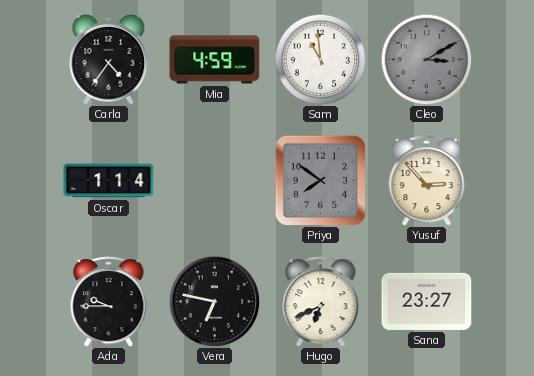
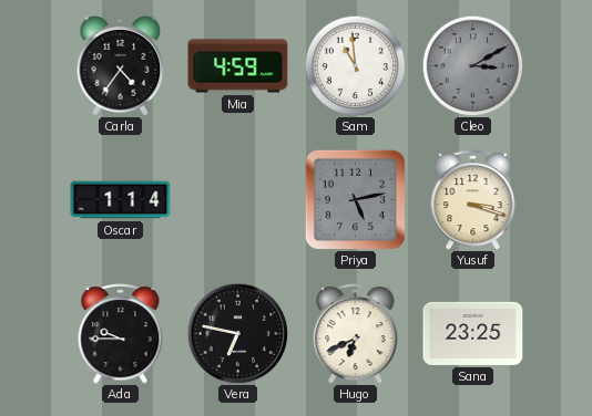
Priya: 7:51 -> 5:13 (355, 199)
Yusuf: 2:53 -> 3:18 (473, 200)
Sana: 23:27 -> 23:25 (473, 333)
